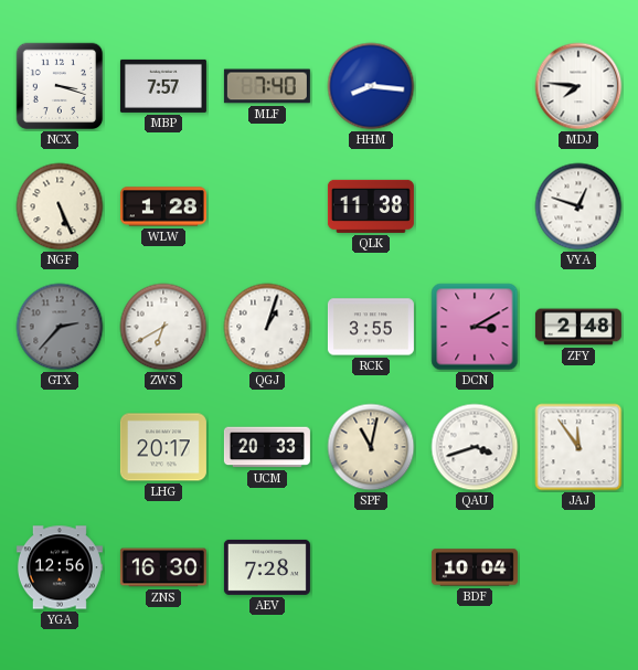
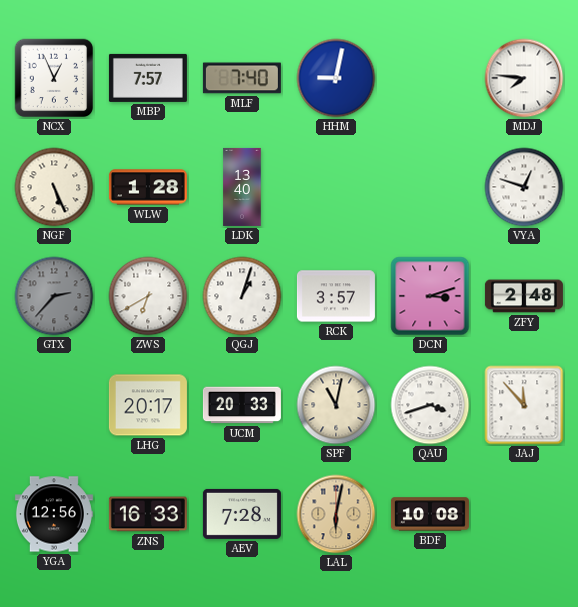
NCX: 3:18 -> 12:56 (54, 78)
HHM: 8:16 -> 9:02 (336, 78)
LDK: none -> 13:40 (242, 187)
QLK: 11:38 -> none (371, 206)
RCK: 3:55 -> 3:57 (336, 296)
DCN: 3:10 -> 3:12 (430, 296)
JAJ: 11:54 -> 11:53 (524, 405)
ZNS: 16:30 -> 16:33 (148, 514)
LAL: none -> 6:02 (336, 514)
BDF: 10:04 -> 10:08 (430, 514)
